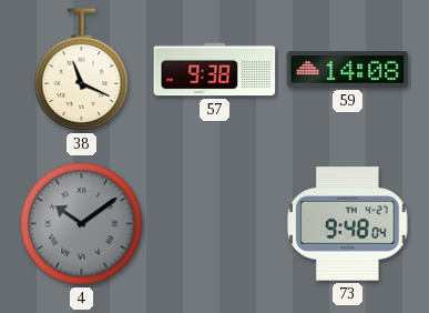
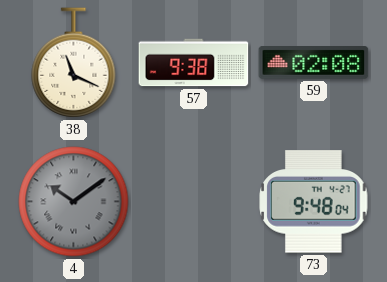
59: 14:08 -> 02:08 (314, 63)
